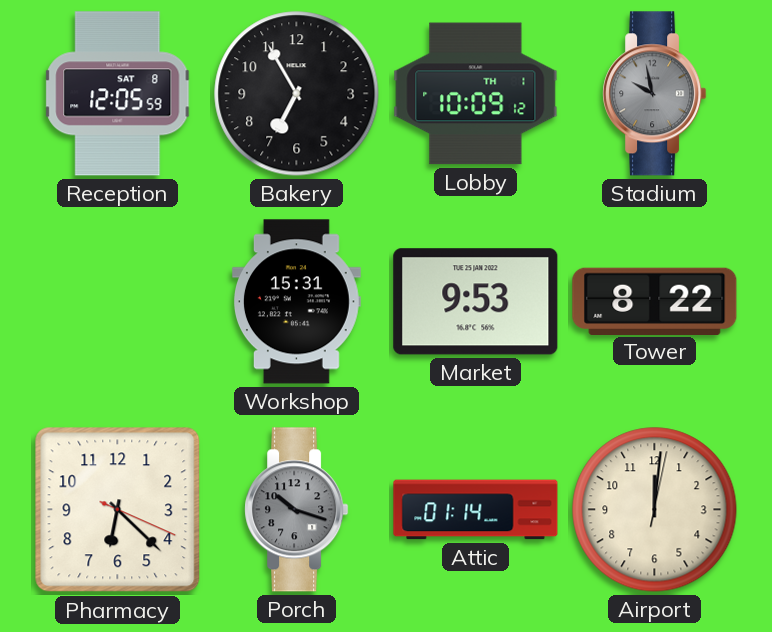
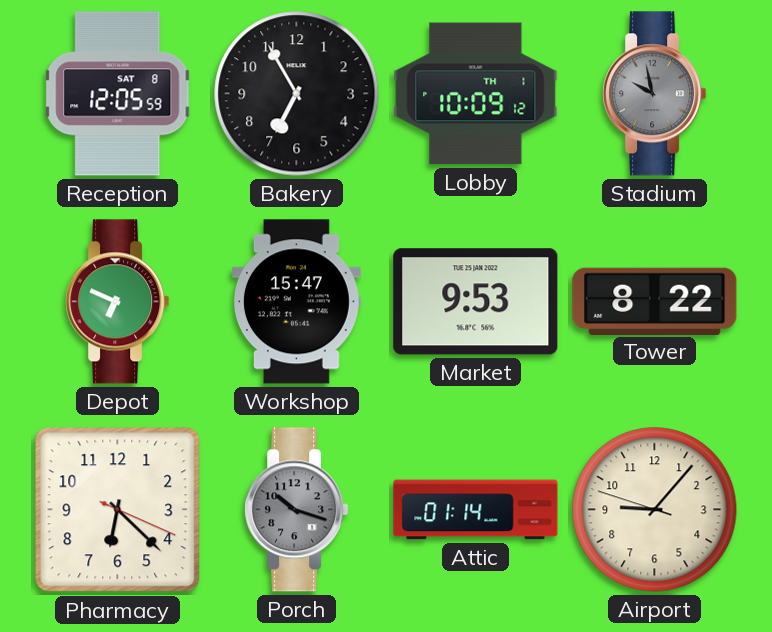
Depot: none -> 6:49 (118, 302)
Workshop: 15:31 -> 15:47 (296, 302)
Airport: 12:01 -> 9:06 (655, 510)
